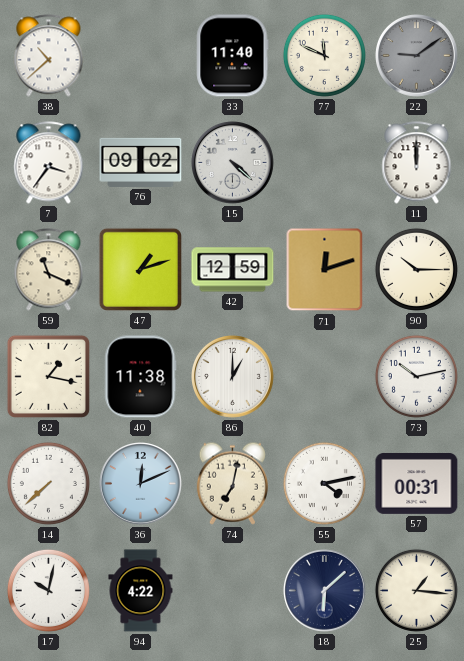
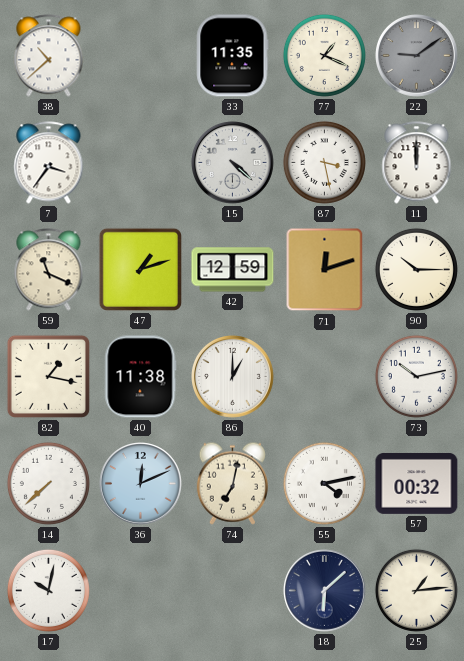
33: 11:40 -> 11:35 (233, 56)
77: 11:49 -> 1:19 (324, 55)
76: 09:02 -> none (141, 162)
87: none -> 3:28 (324, 162)
57: 00:31 -> 00:32 (417, 483)
94: 4:22 -> none (141, 591)
25: 1:16 -> 1:14 (416, 590)
